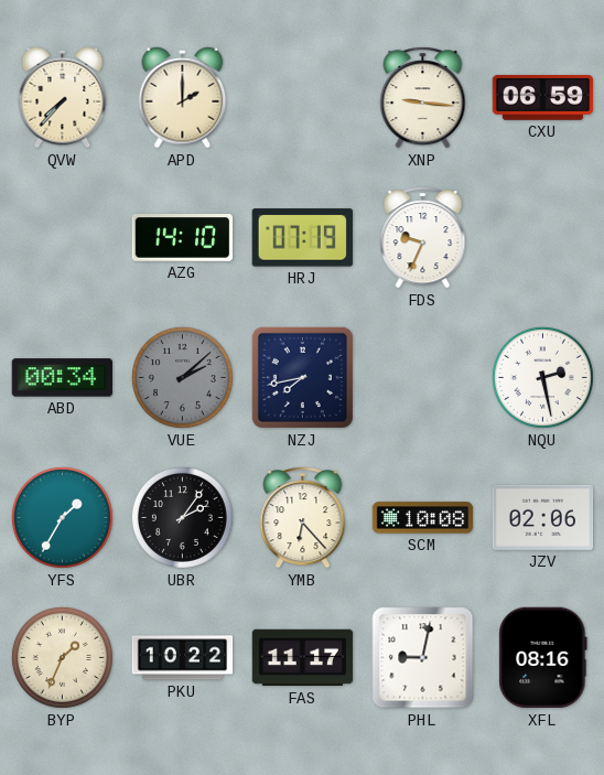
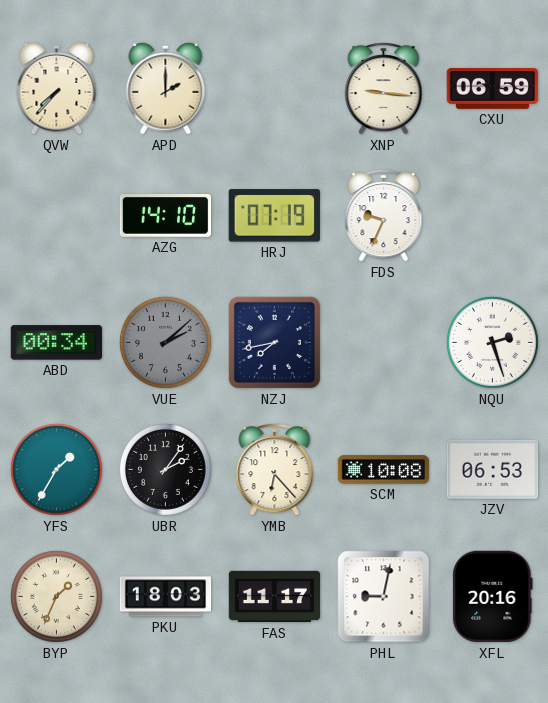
NQU: 2:28 -> 2:27 (492, 342)
JZV: 02:06 -> 06:53 (493, 469)
PKU: 10:22 -> 18:03 (166, 597)
XFL: 08:16 -> 20:16 (493, 597)
